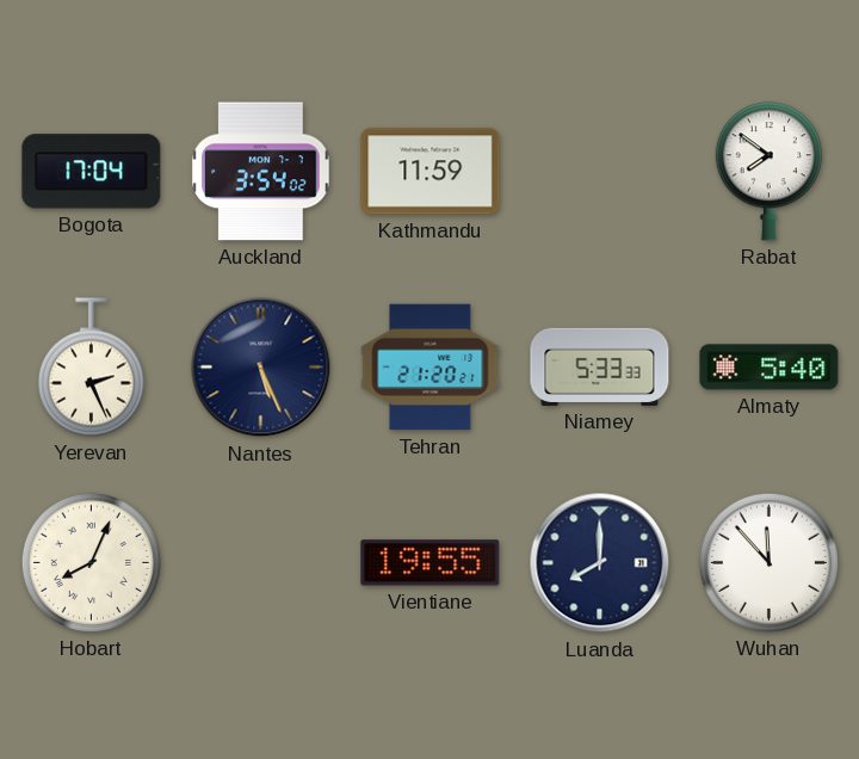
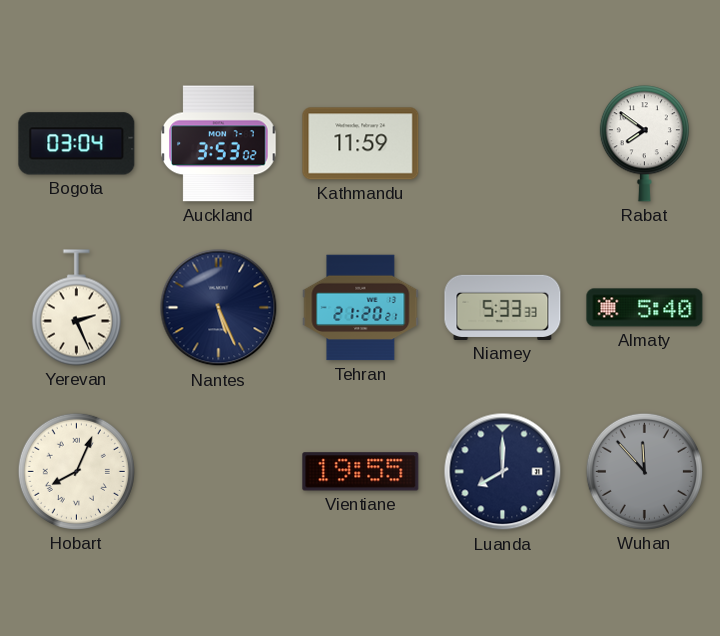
Bogota: 17:04 -> 03:04 (77, 144)
Auckland: 3:54 -> 3:53 (219, 144)
Wuhan dial: white -> grey (644, 471)
